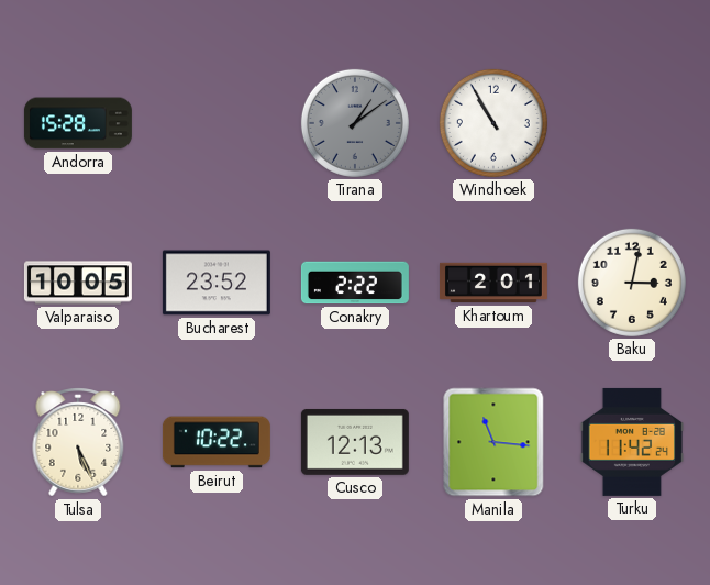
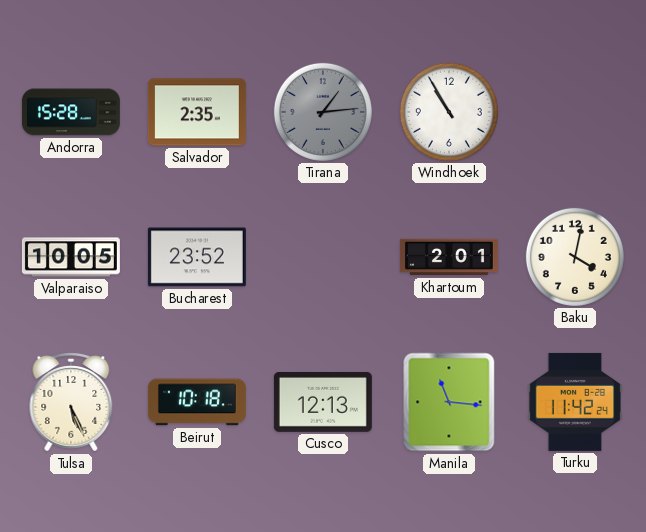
Salvador: none -> 2:35 (197, 112)
Tirana: 1:09 -> 1:14 (323, 112)
Conakry: 2:22 -> none (355, 283)
Baku: 3:02 -> 4:02 (575, 257)
Beirut: 10:22 -> 10:18 (197, 402)
